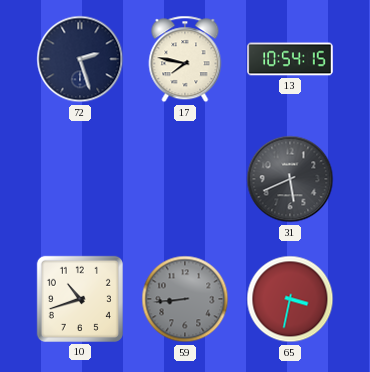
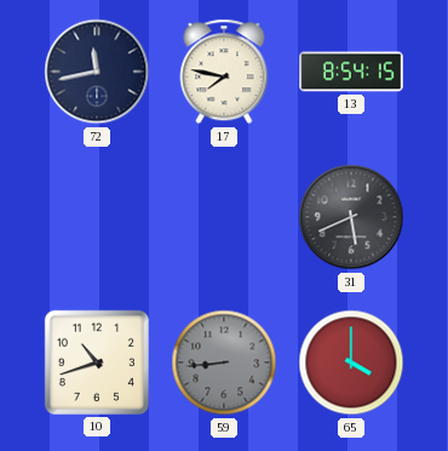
72: 2:27 -> 11:43 (97, 72)
13: 10:54 -> 8:54 (351, 72)
65: 3:32 -> 4:00 (351, 362)
